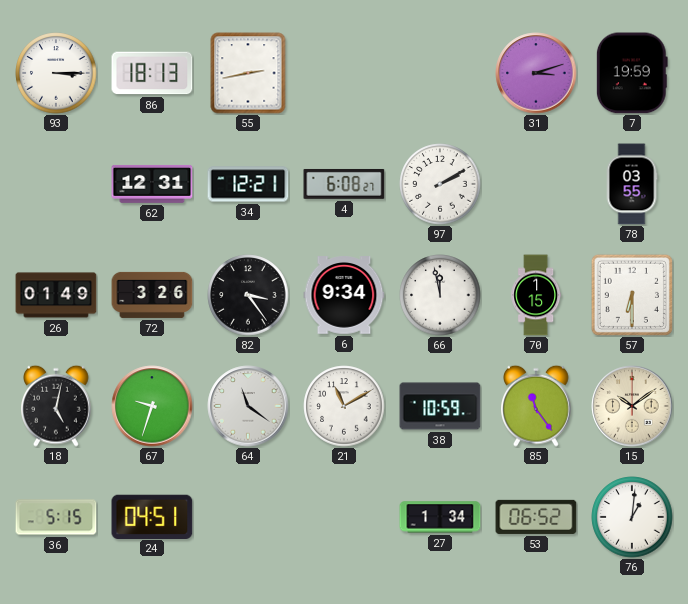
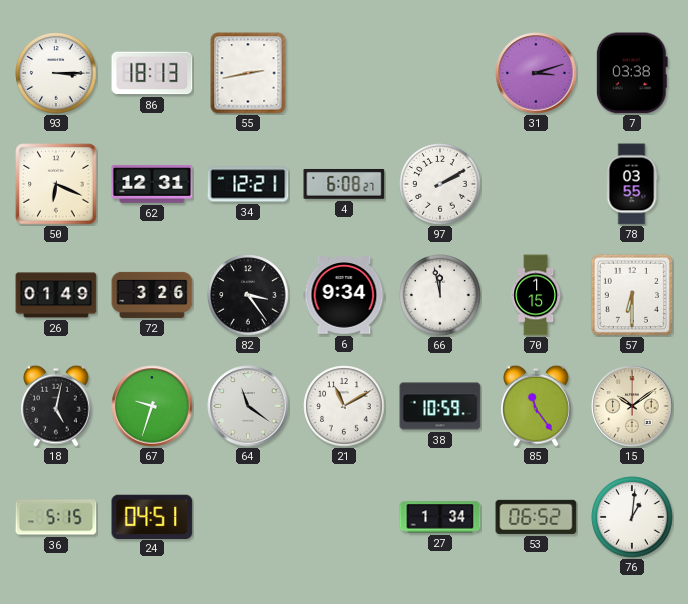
7: 19:59 -> 03:38 (632, 73)
50: none -> 6:19 (56, 184)
